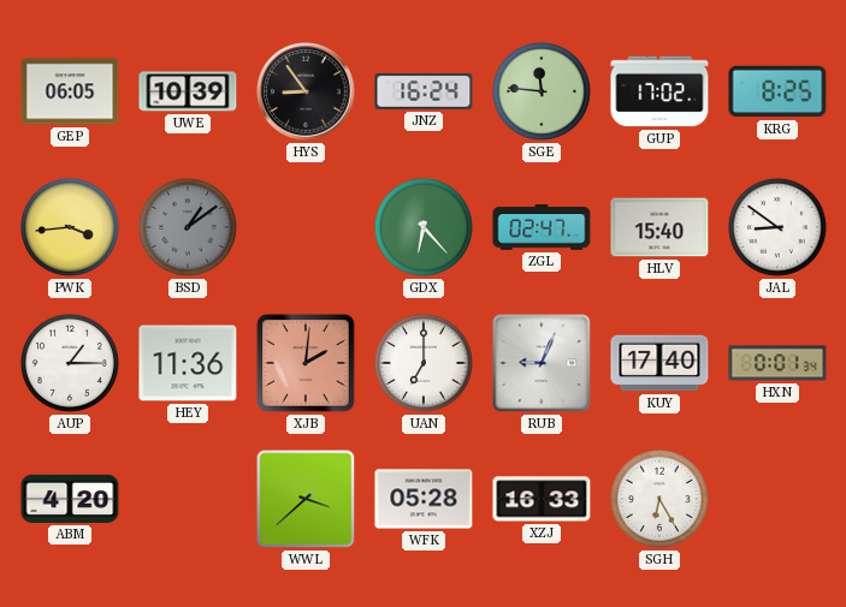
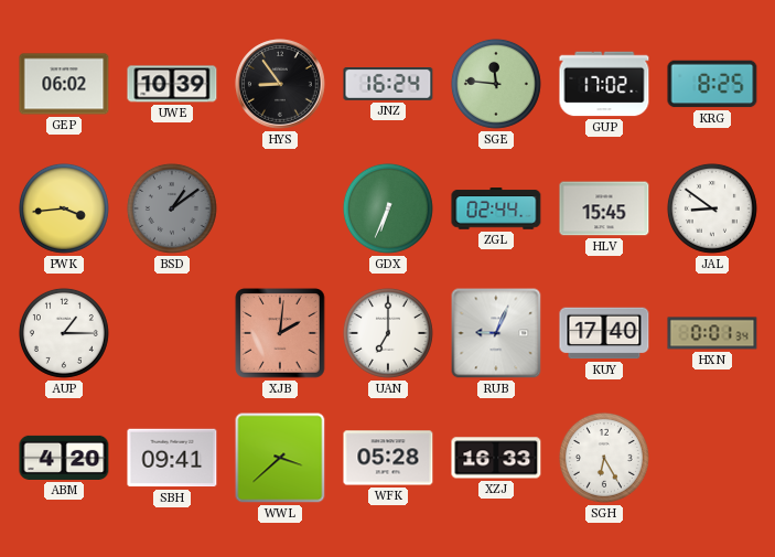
GEP: 06:05 -> 06:02 (64, 84)
GDX: 6:23 -> 6:34 (388, 208)
ZGL: 02:47 -> 02:44 (496, 208)
HLV: 15:40 -> 15:45 (604, 208)
HEY: 11:36 -> none (188, 363)
SBH: none -> 09:41 (172, 458)
